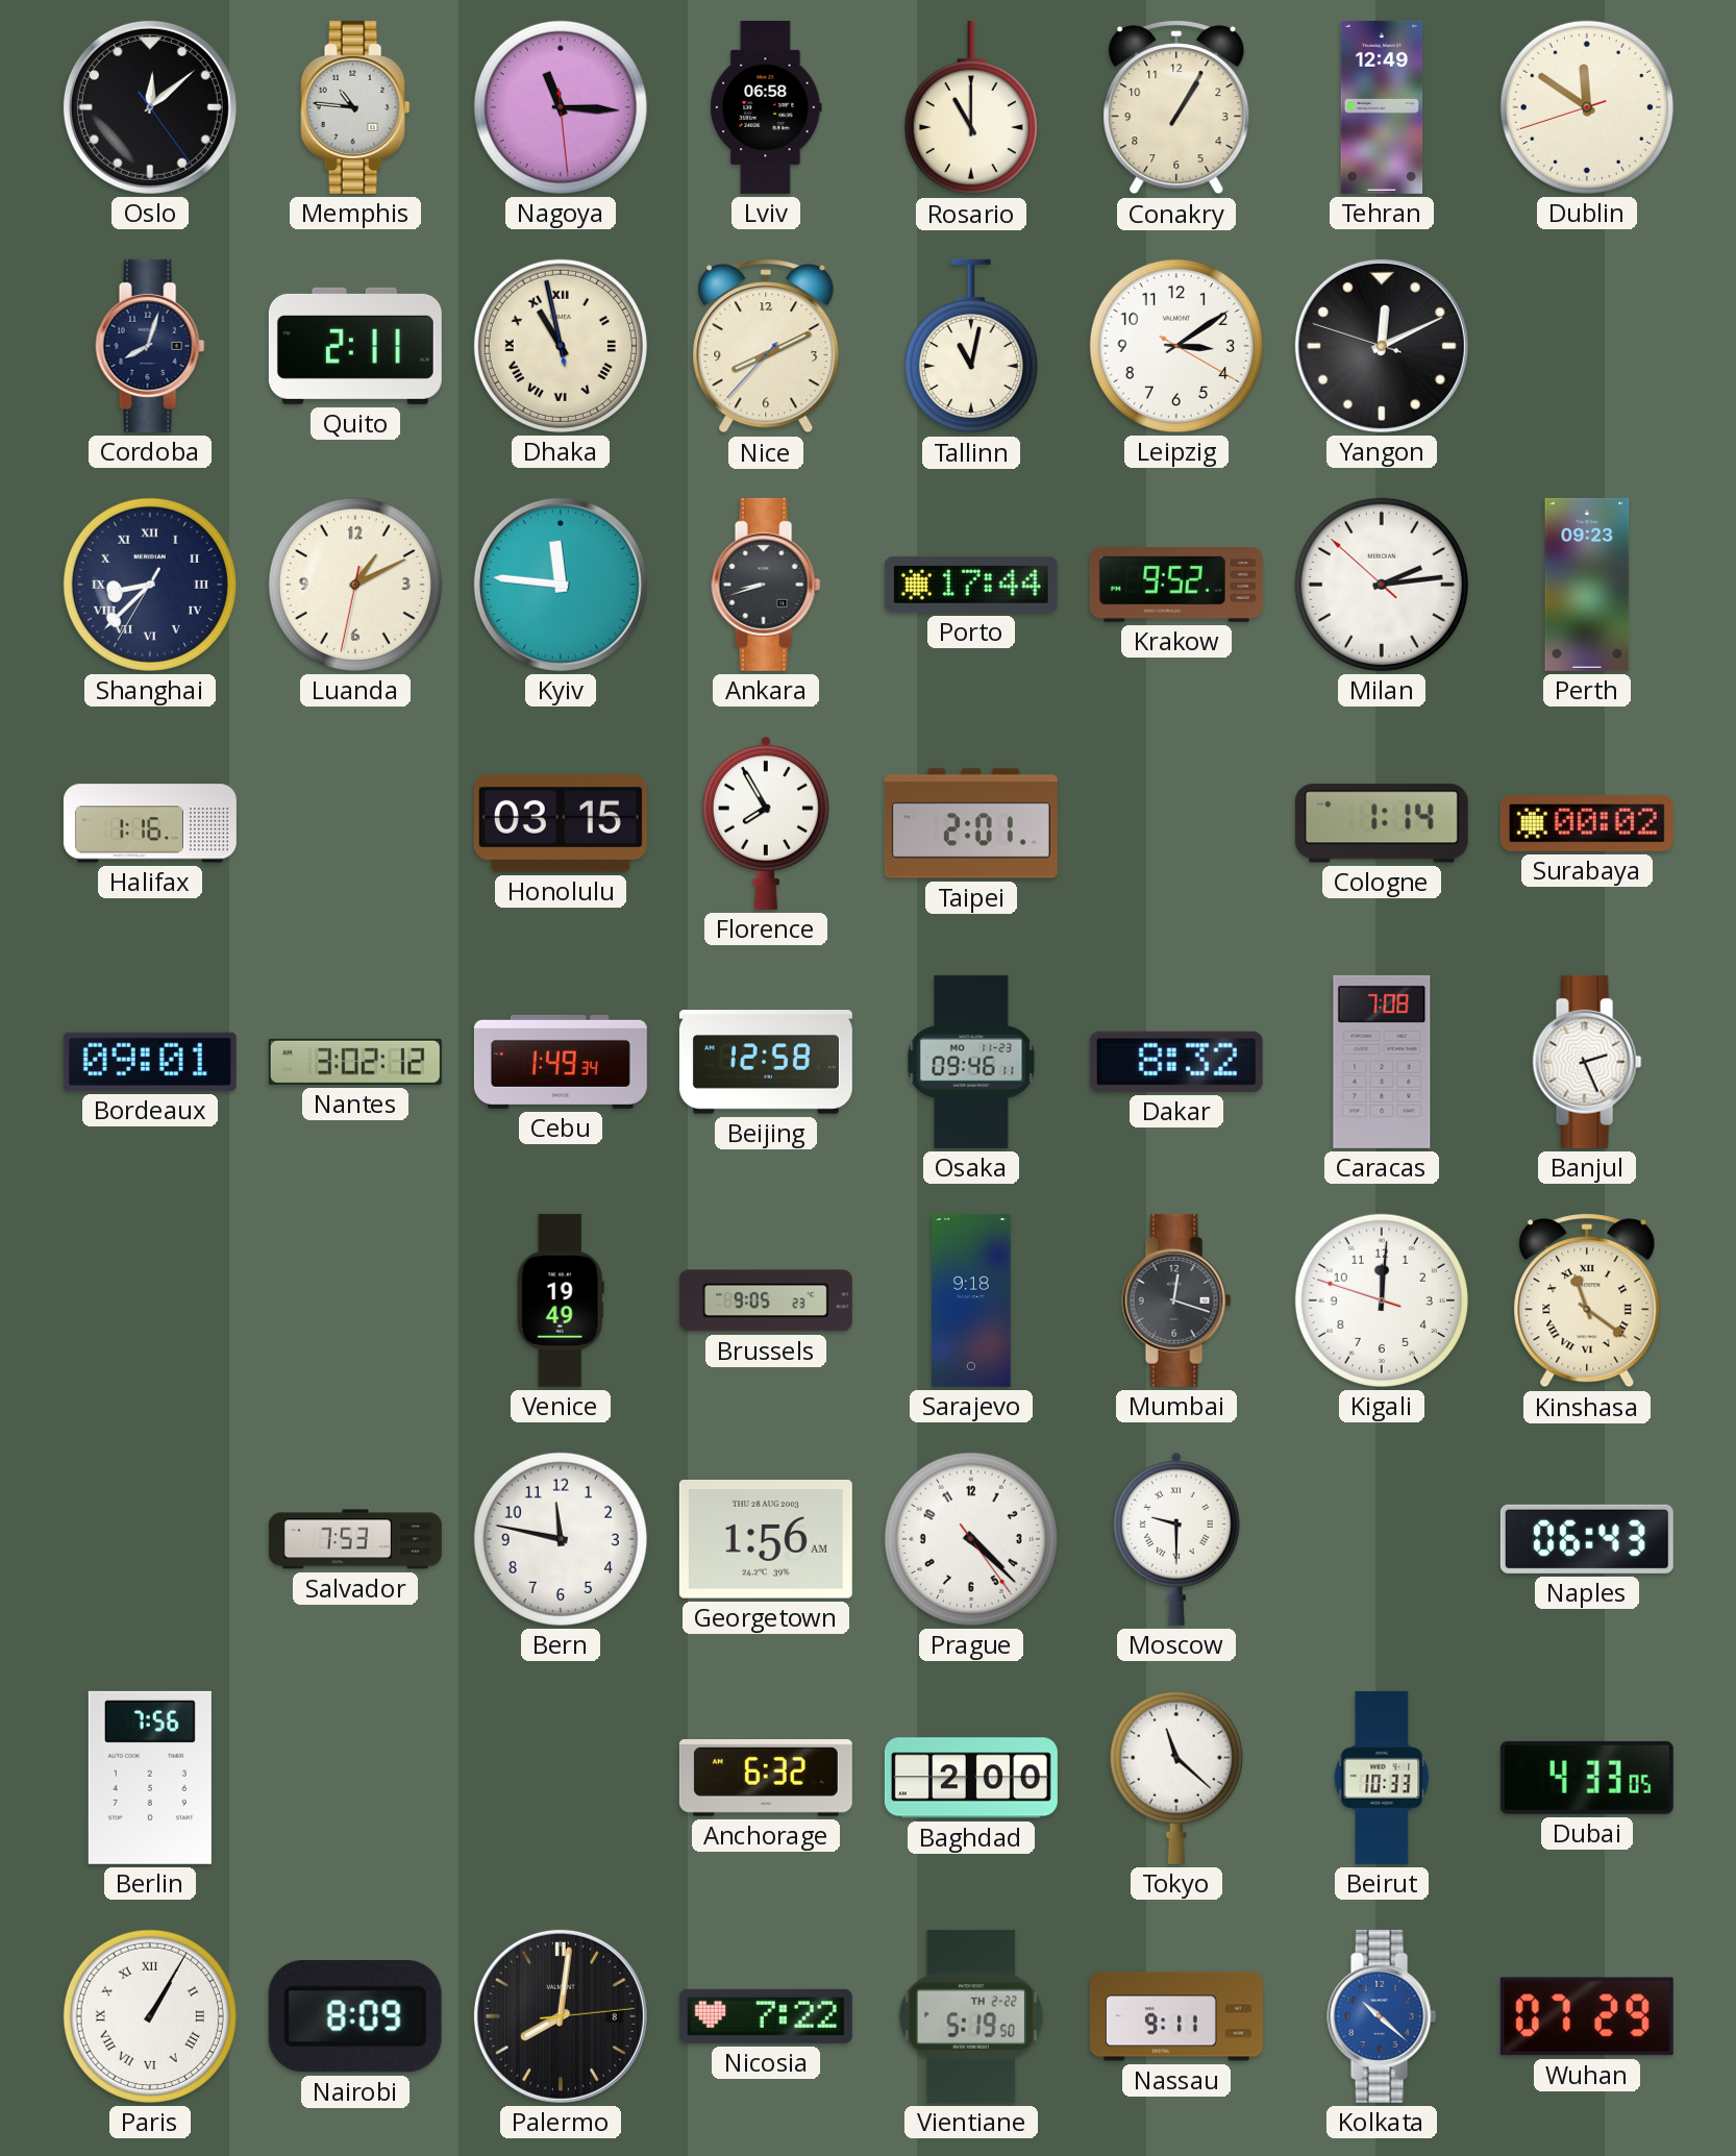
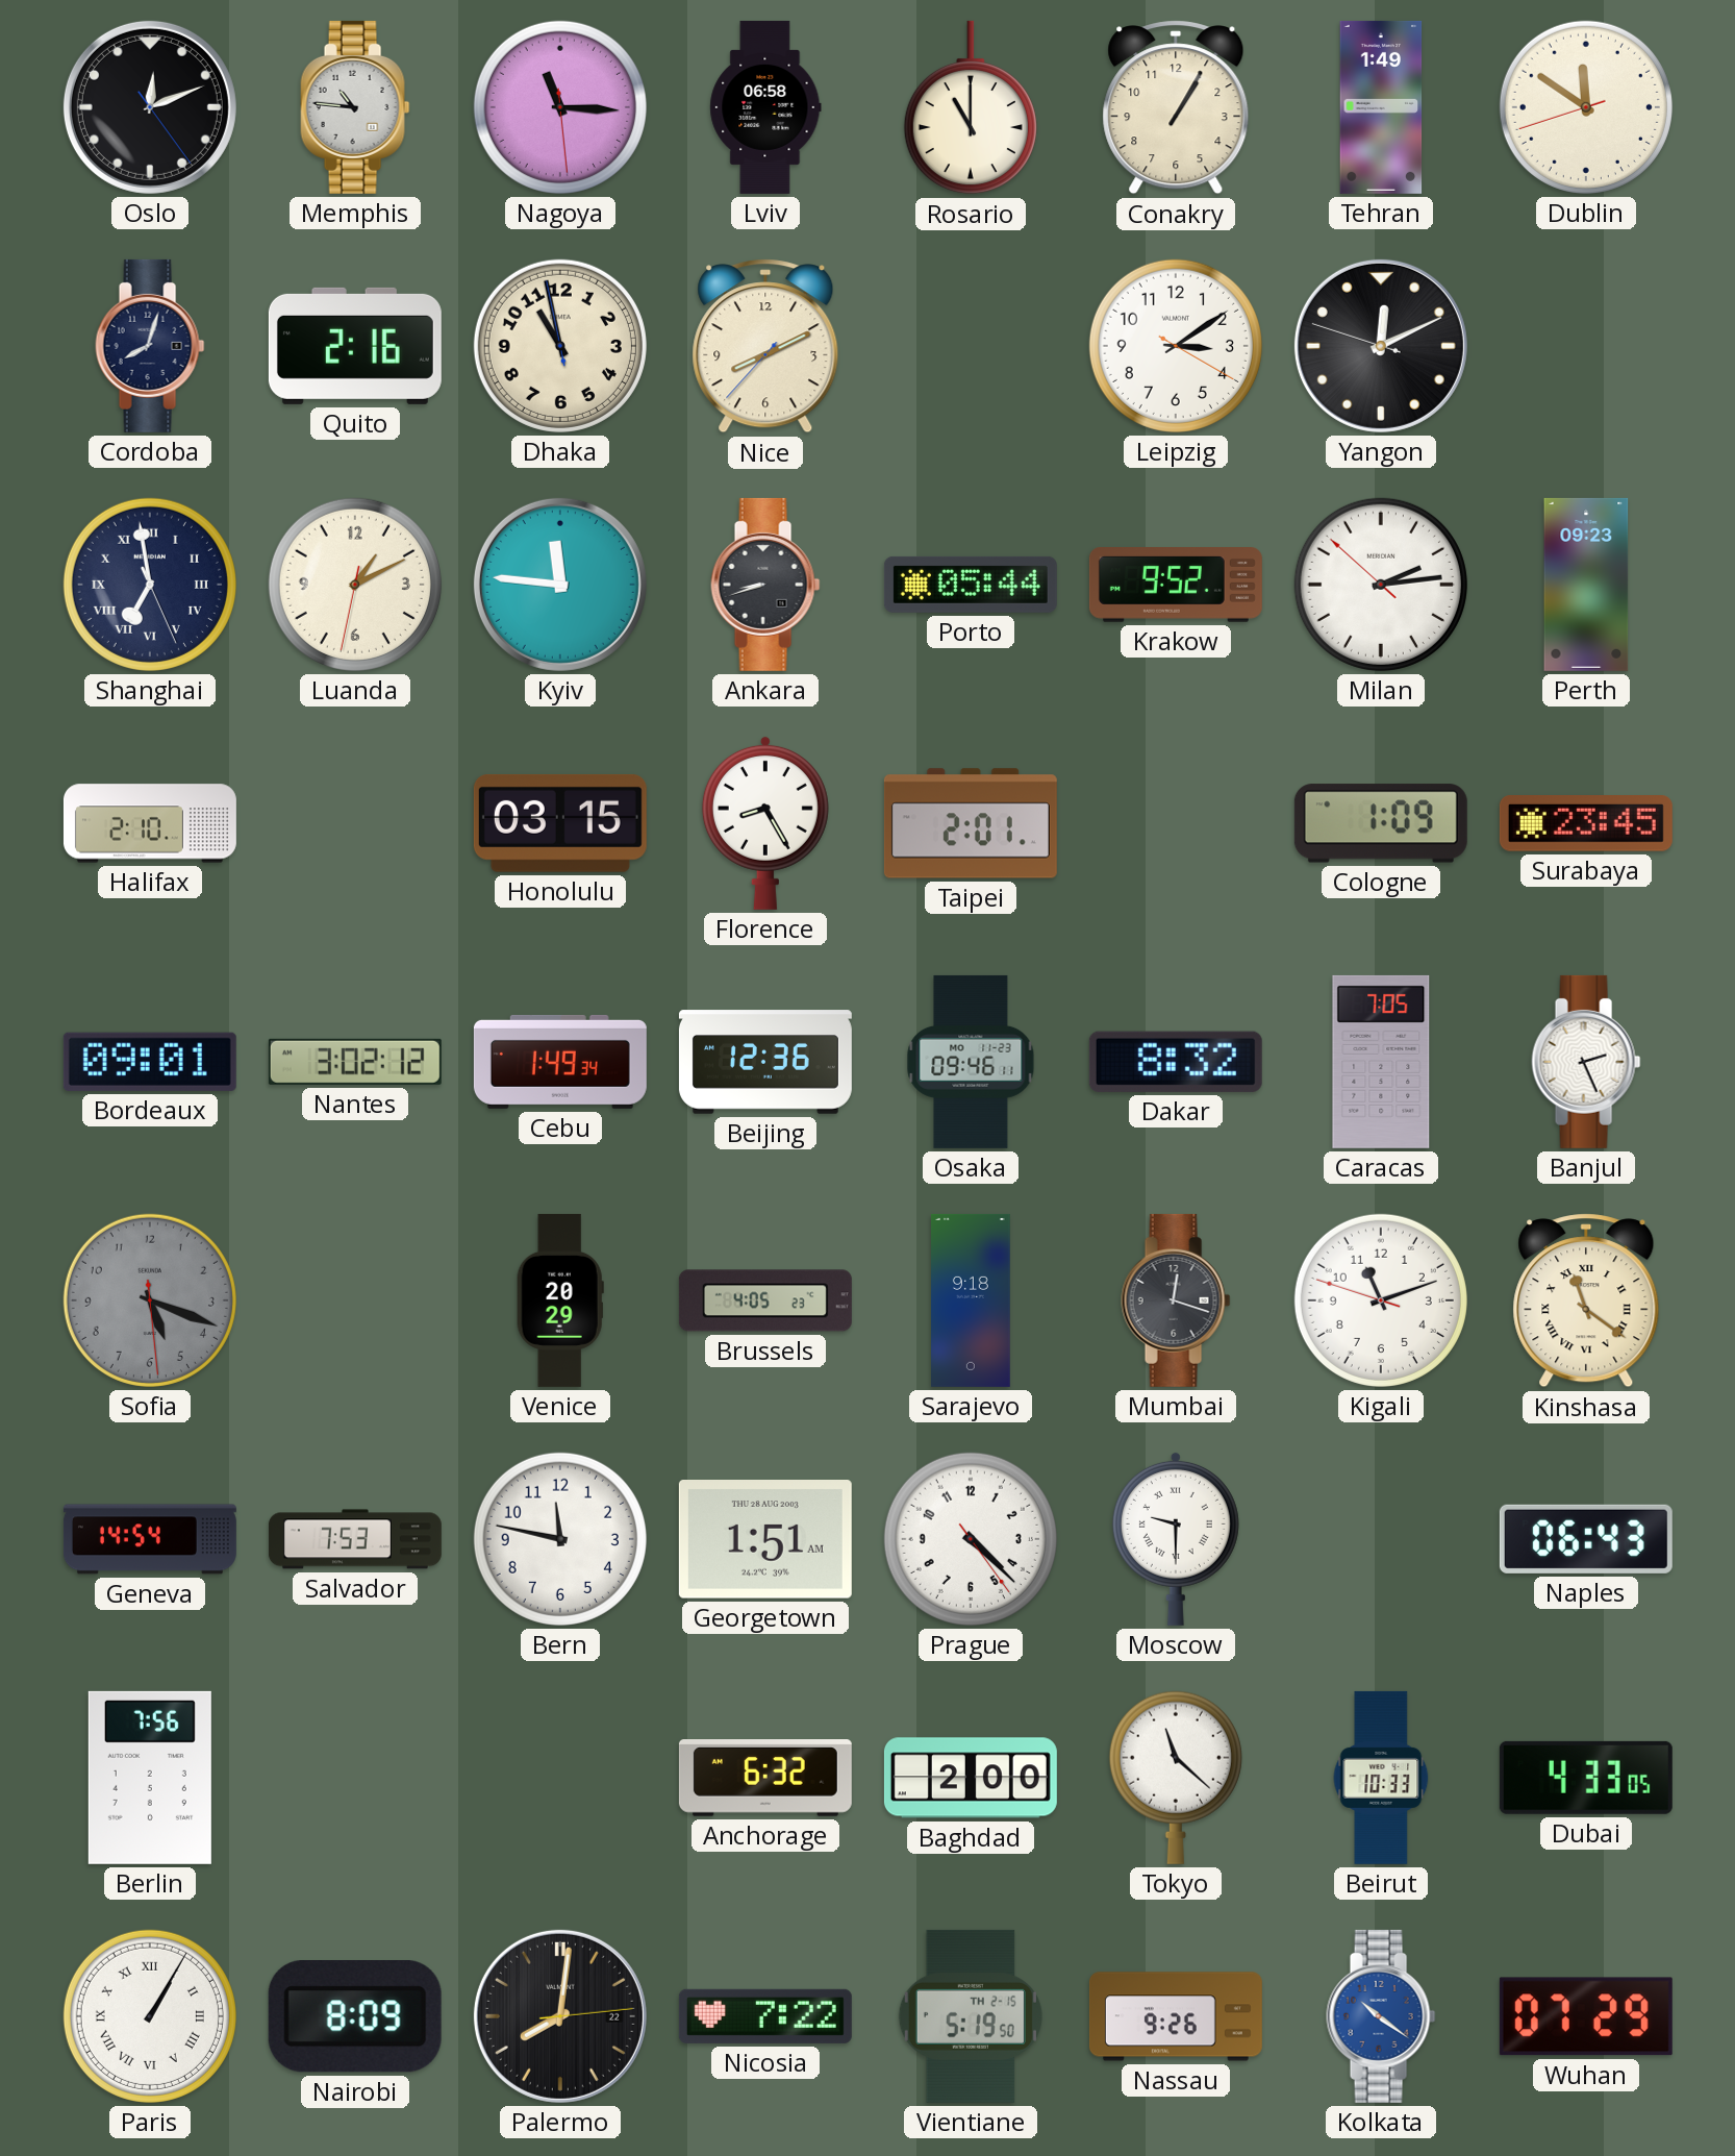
Oslo: 12:08 -> 12:11 (150, 107)
Tehran: 12:49 -> 1:49 (1381, 107)
Quito: 2:11 -> 2:16 (355, 346)
Dhaka numerals: Roman -> Arabic (560, 346)
Tallinn: 11:02 -> none (971, 346)
Shanghai: 8:37 -> 6:58 (150, 585)
Porto: 17:44 -> 05:44 (971, 585)
Halifax: 1:16 -> 2:10 (150, 823)
Florence: 7:55 -> 8:25 (765, 822)
Cologne: 1:14 -> 1:09 (1381, 823)
Surabaya: 00:02 -> 23:45 (1586, 824)
Beijing: 12:58 -> 12:36 (765, 1062)
Caracas: 7:08 -> 7:05 (1381, 1062)
Sofia: none -> 5:18 (150, 1300)
Venice: 19:49 -> 20:29 (560, 1300)
Brussels: 9:05 -> 4:05 (765, 1300)
Kigali: 12:00 -> 11:11 (1381, 1300)
Geneva: none -> 14:54 (150, 1539)
Georgetown: 1:56 -> 1:51 (765, 1540)
Palermo date: 8 -> 22 (560, 2016)
Vientiane date: TH 2-22 -> TH 2-15 (971, 2016)
Nassau: 9:11 -> 9:26 (1176, 2016)
Kolkata: 10:22 -> 10:21 (1381, 2016)
